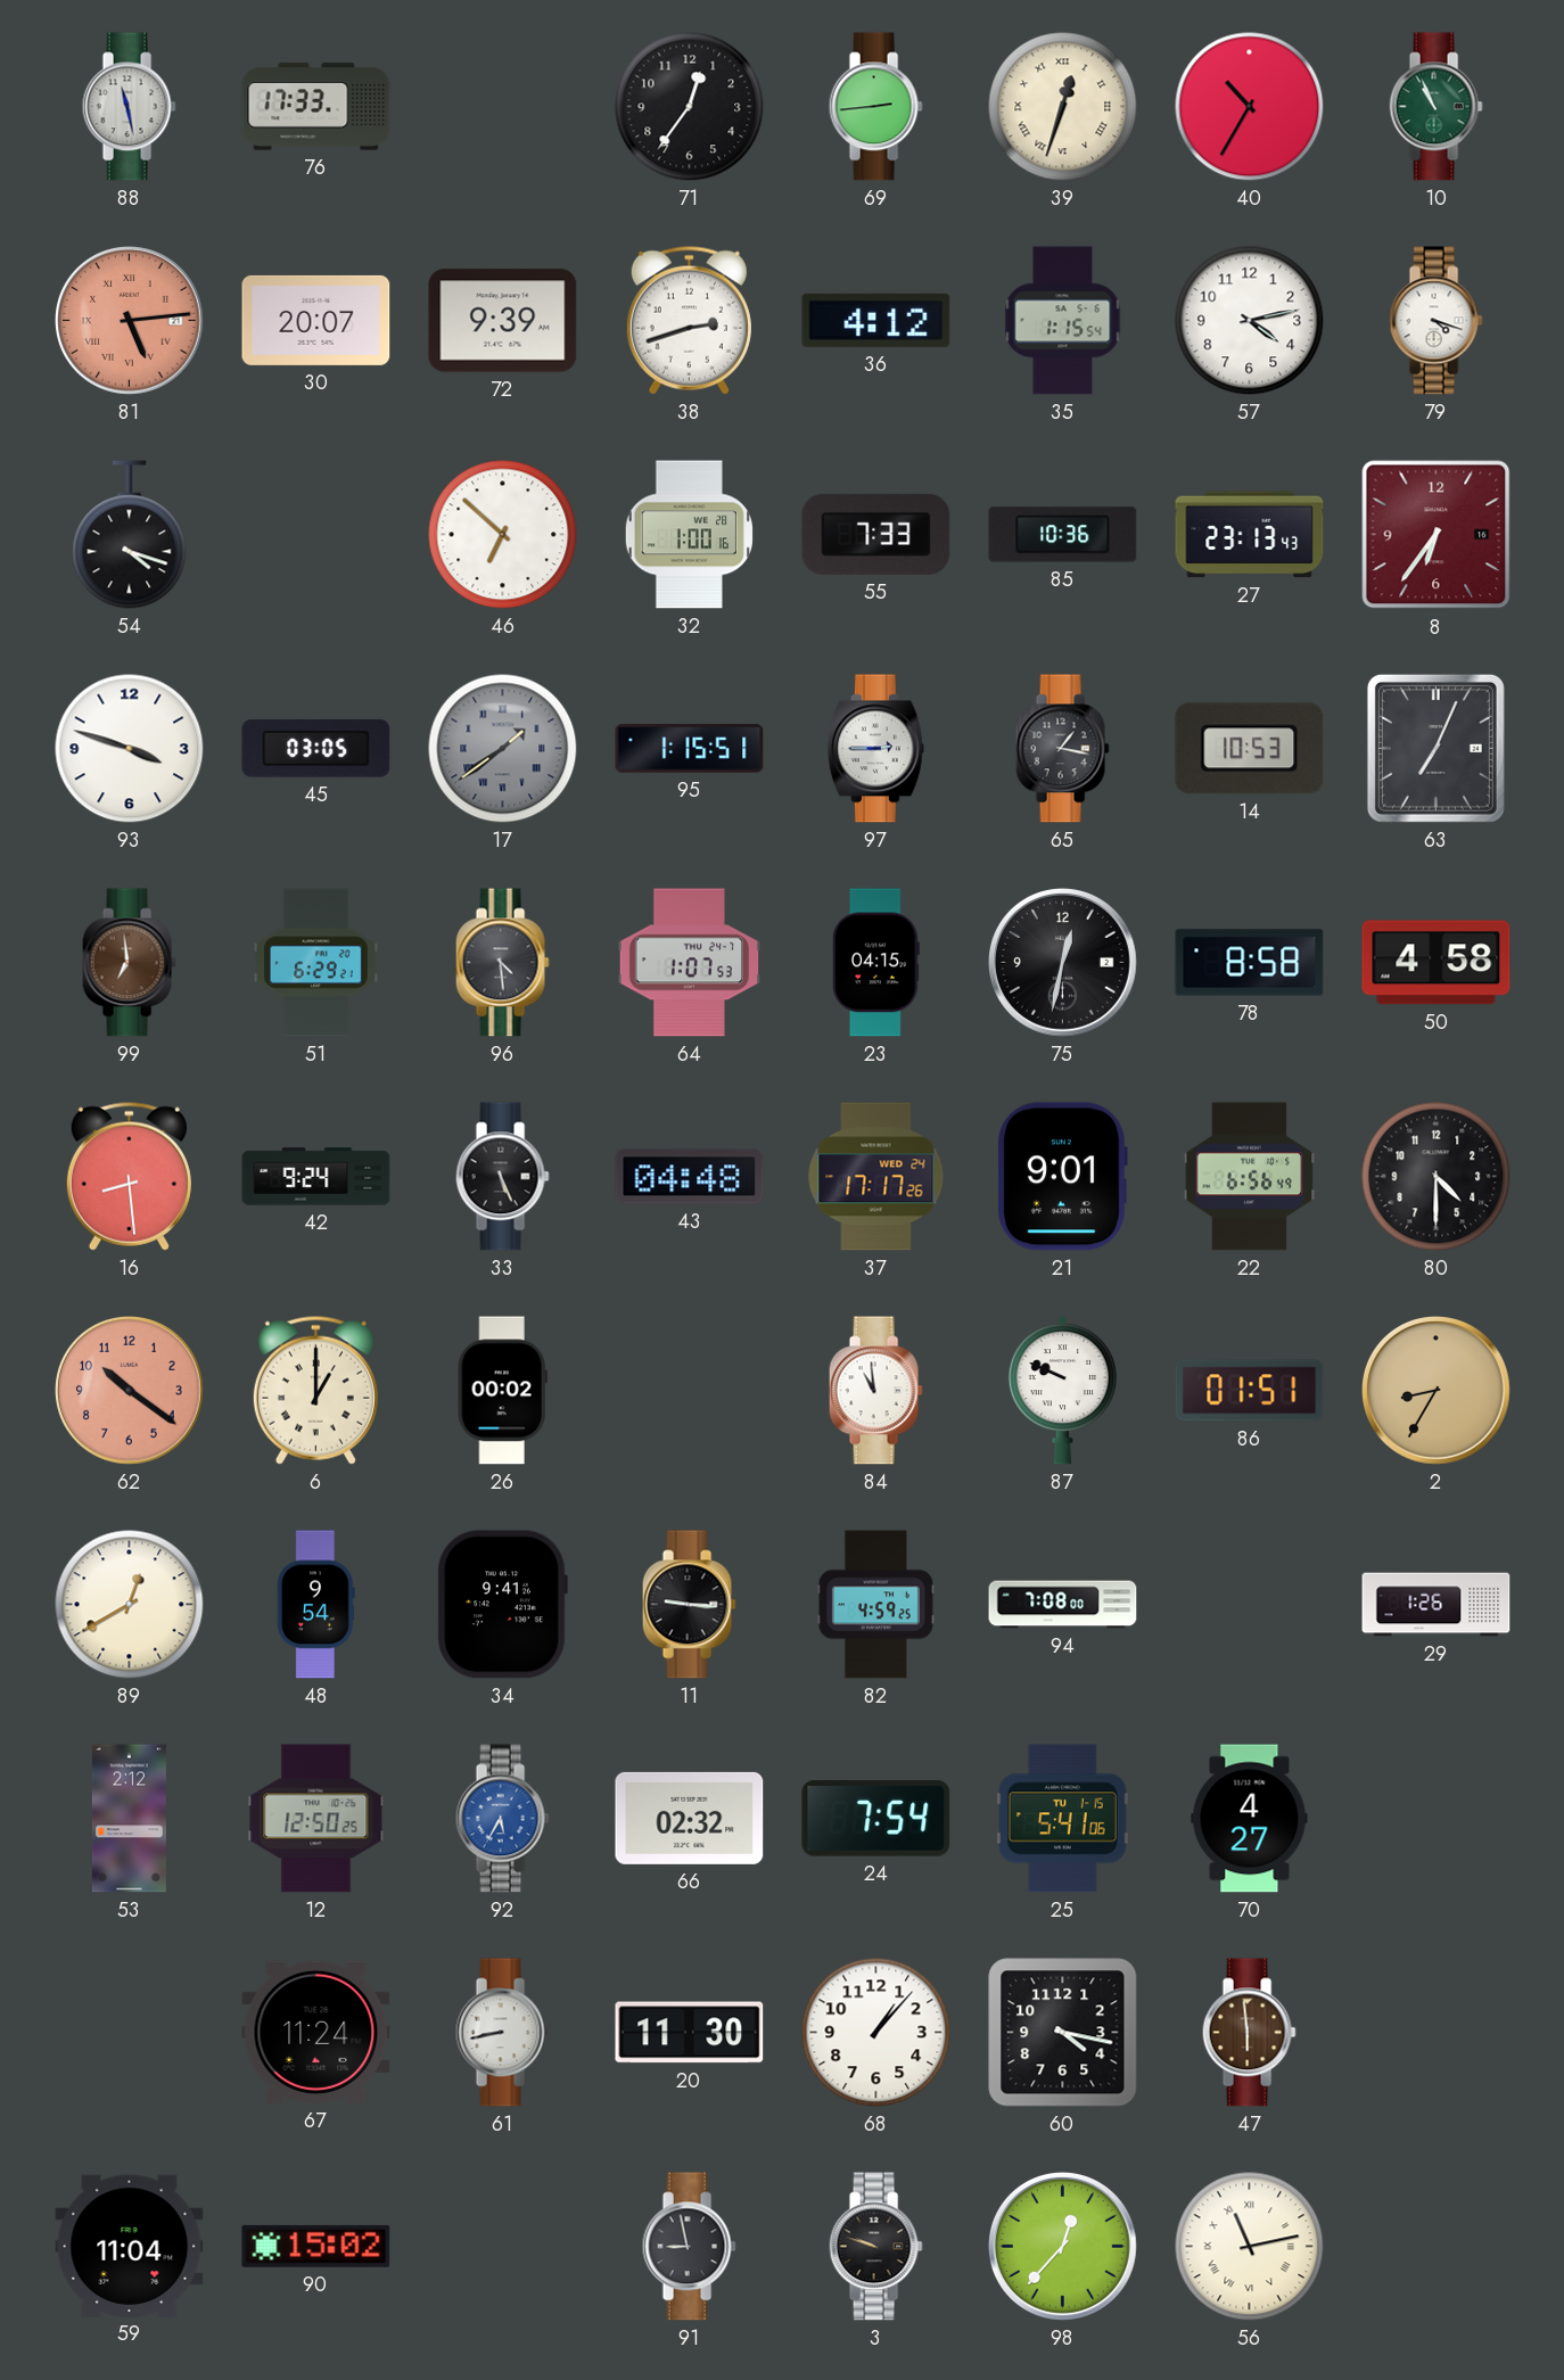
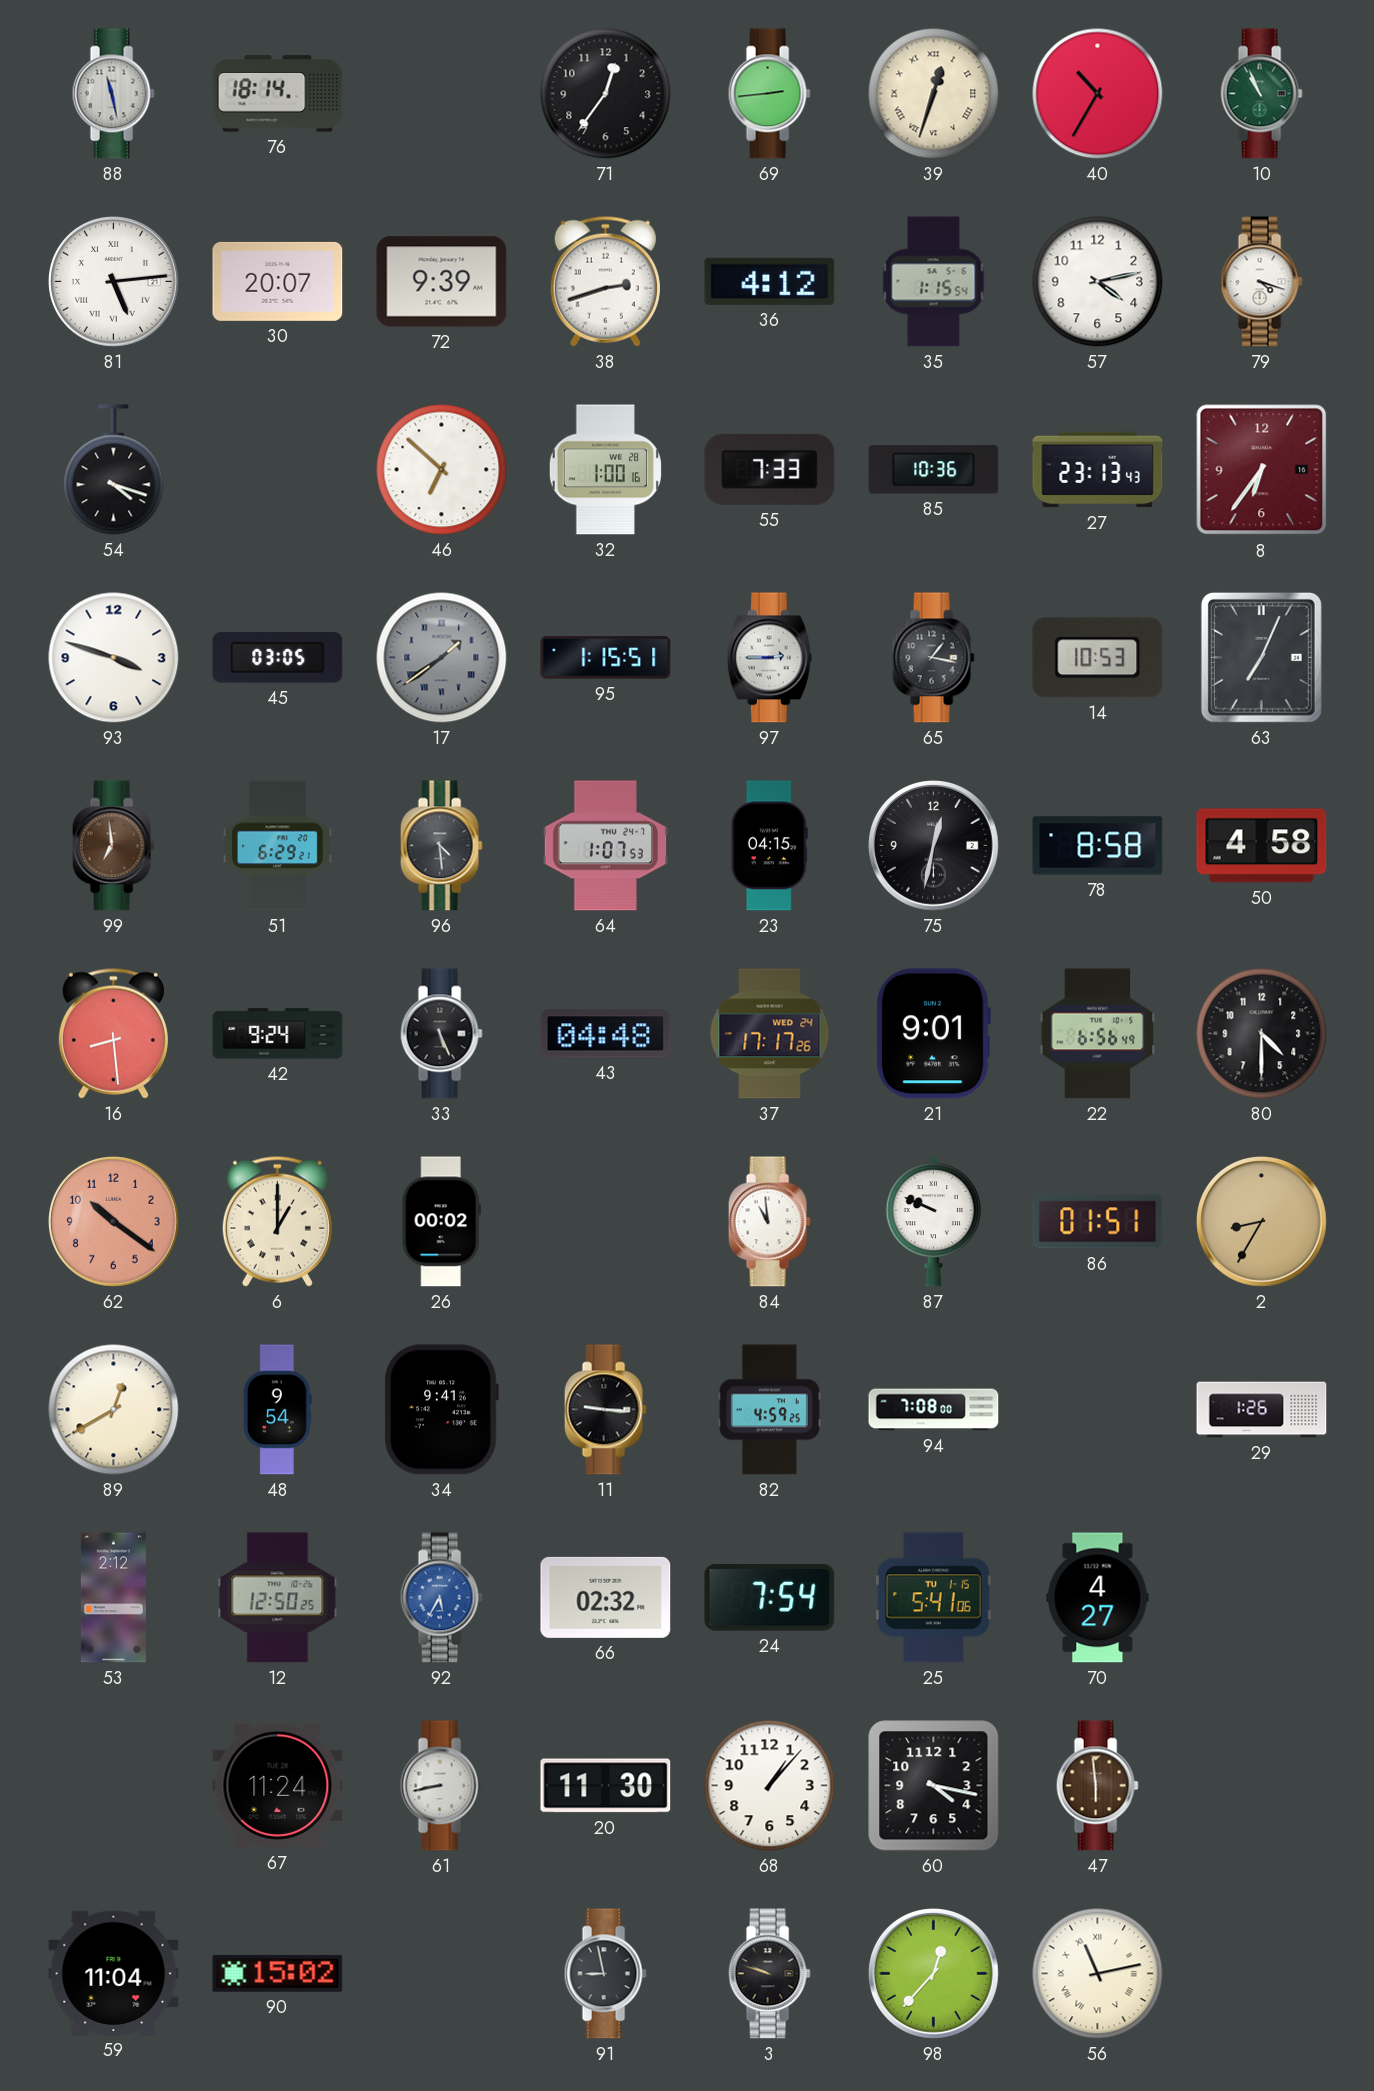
76: 17:33 -> 18:14 (278, 94)
81 dial: salmon -> white (114, 282)
